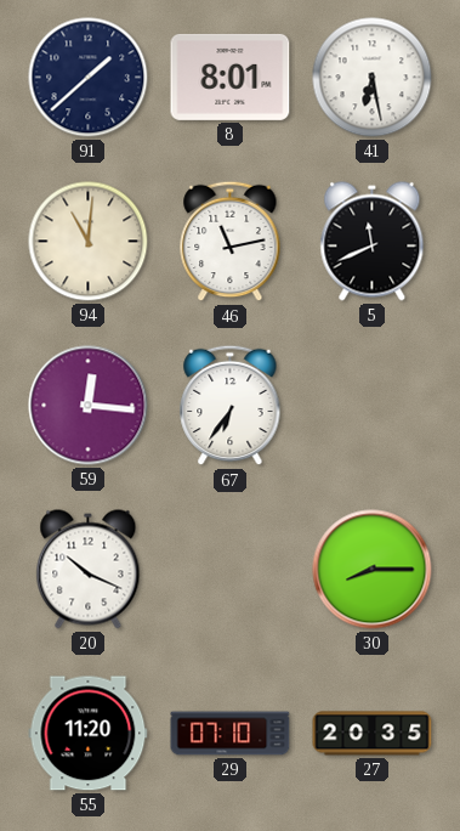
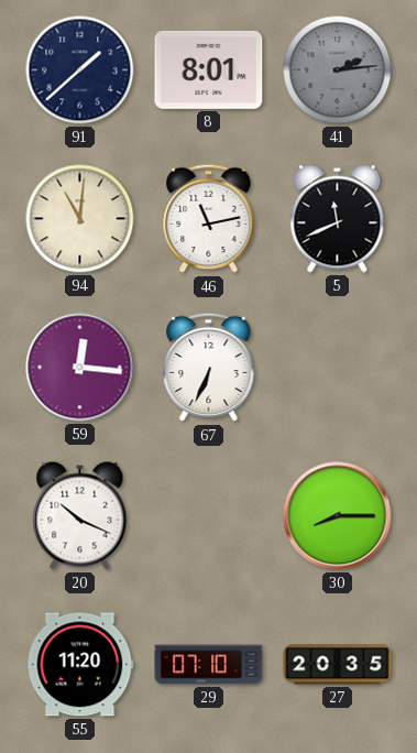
41: 6:28 -> 2:14 (338, 70)
41 dial: white -> grey (338, 70)
67: 6:36 -> 6:34 (209, 368)
